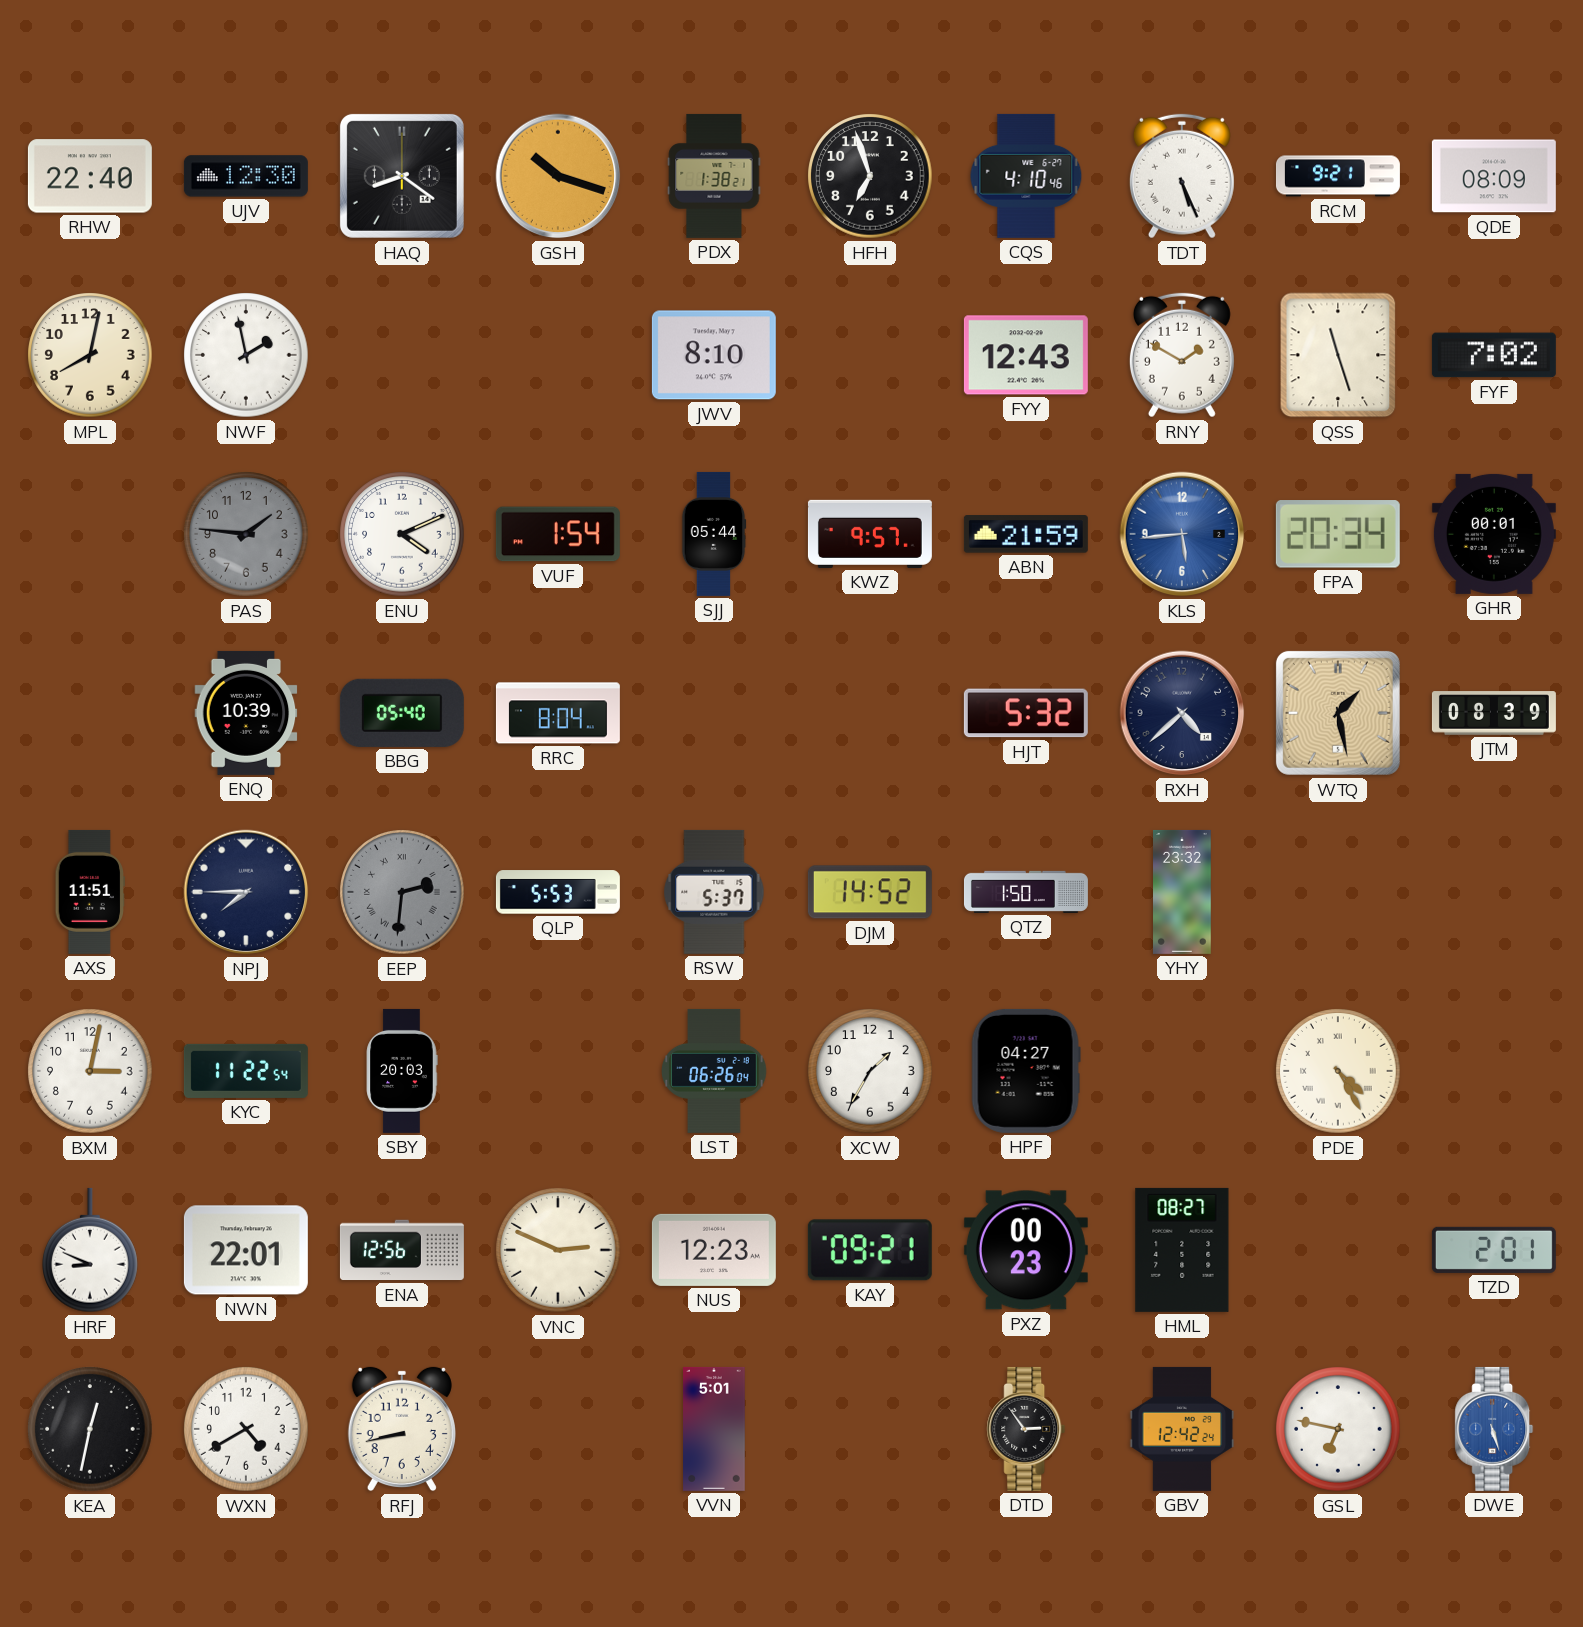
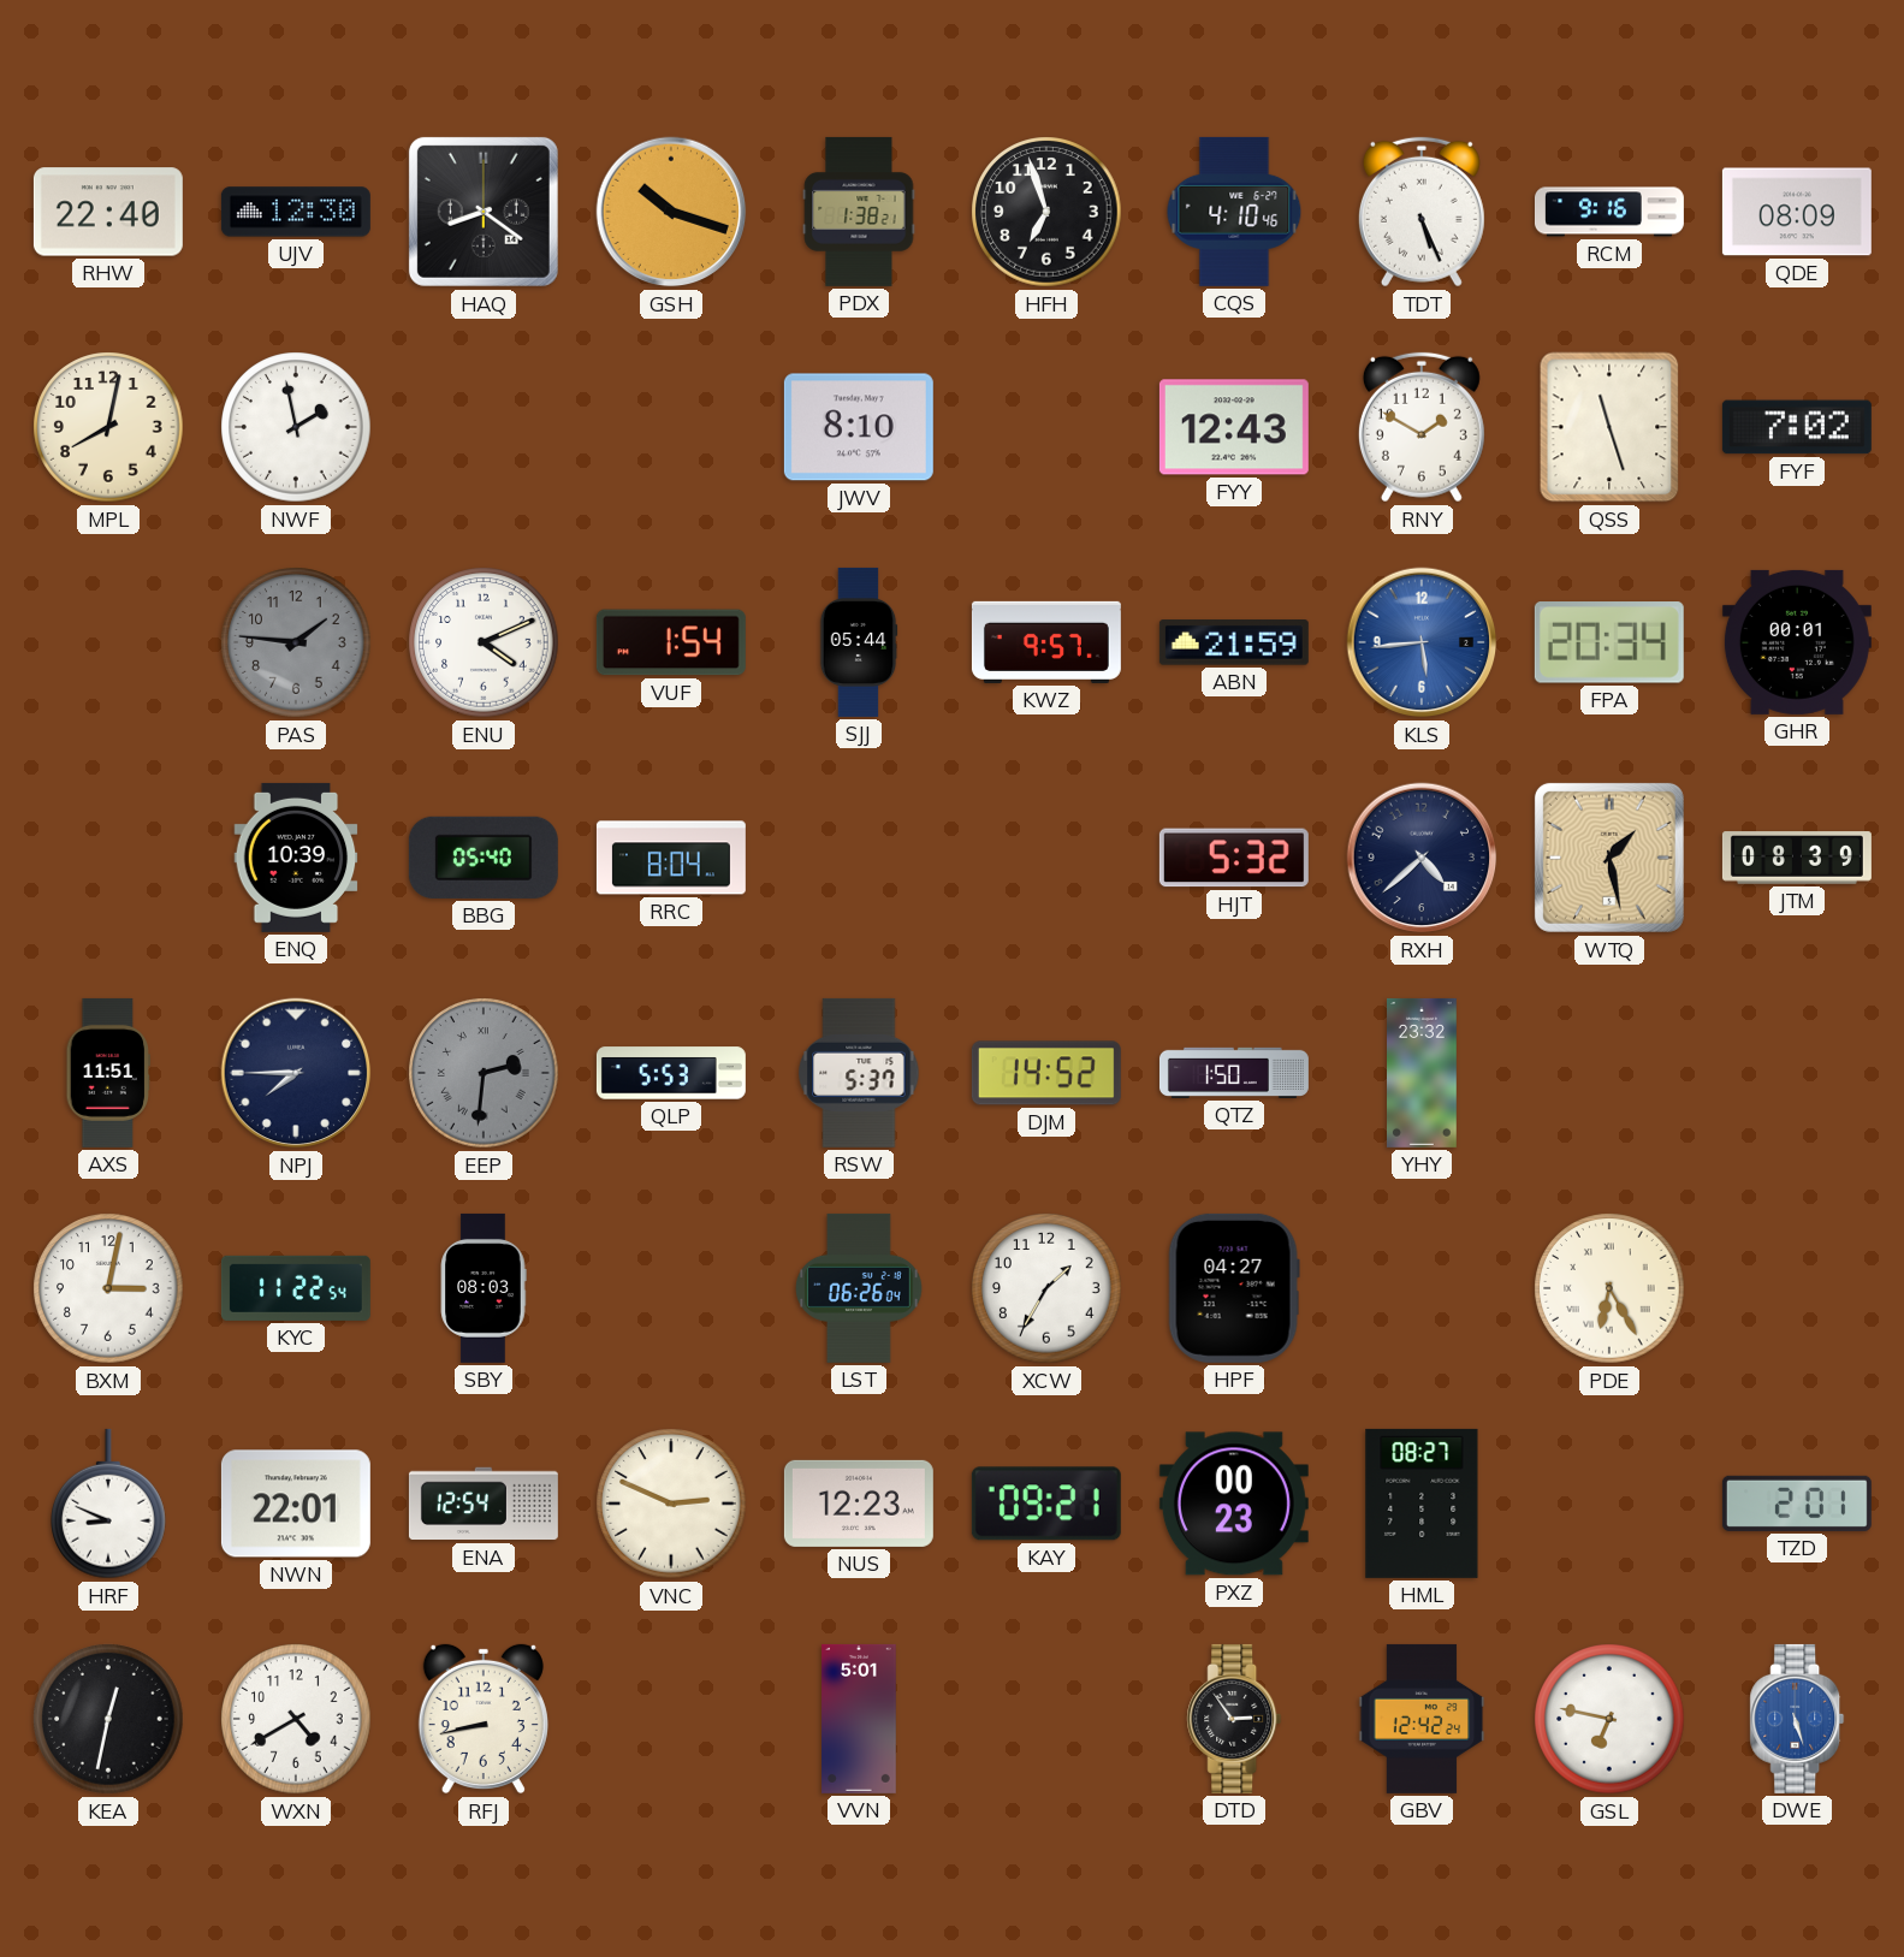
RCM: 9:21 -> 9:16 (1609, 212)
SBY: 20:03 -> 08:03 (484, 1288)
PDE: 4:25 -> 6:25 (1609, 1288)
ENA: 12:56 -> 12:54 (484, 1504)
